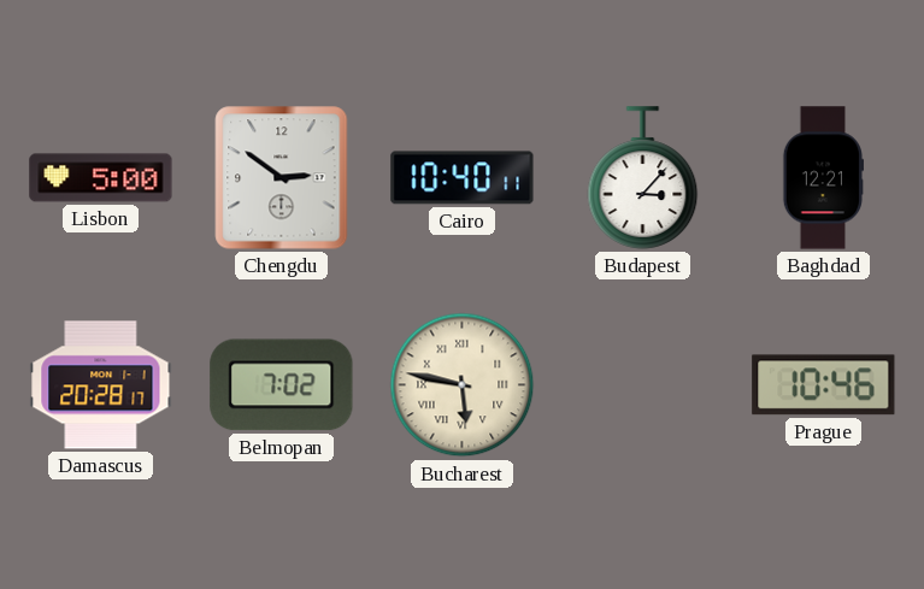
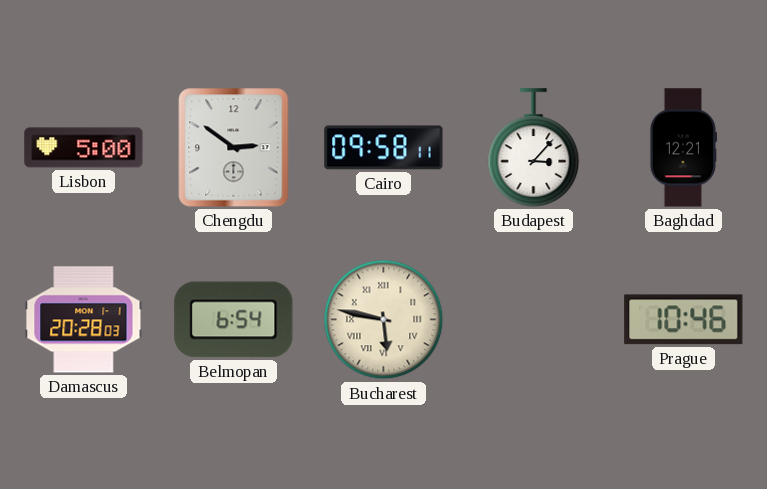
Cairo: 10:40 -> 09:58 (384, 148)
Damascus: 20:28:17 -> 20:28:03 (84, 320)
Belmopan: 7:02 -> 6:54 (234, 320)
